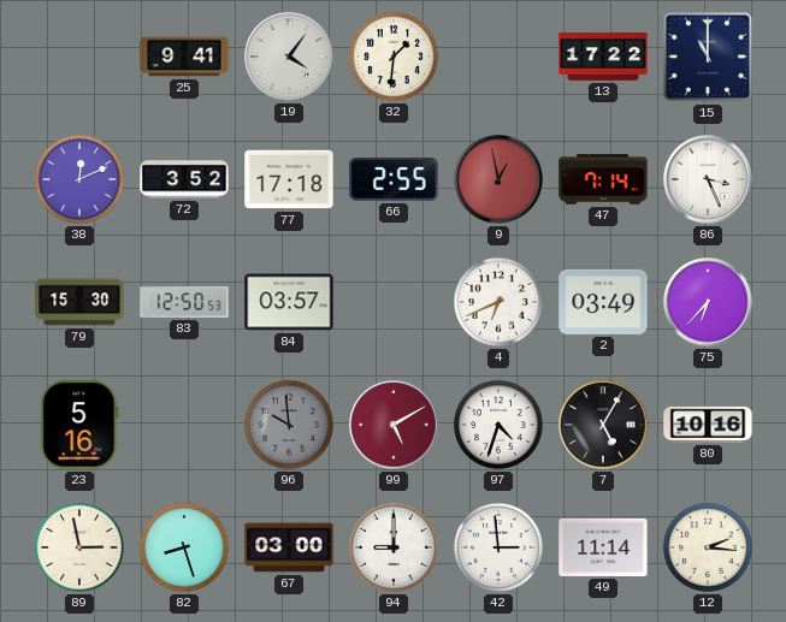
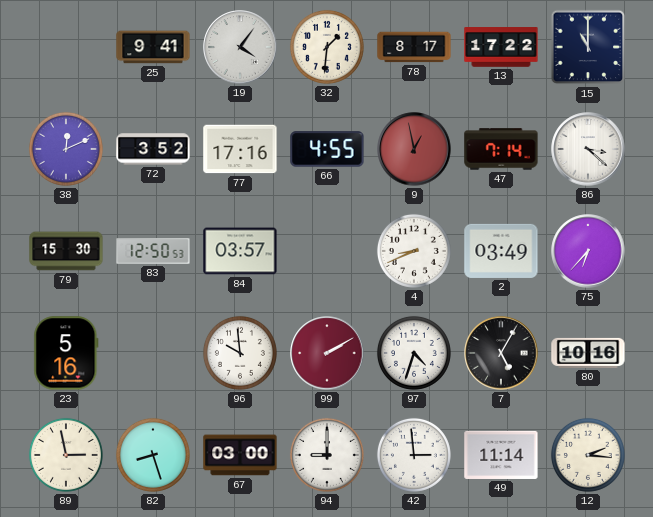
78: none -> 8:17 (414, 47)
77: 17:18 -> 17:16 (240, 149)
66: 2:55 -> 4:55 (327, 149)
86: 3:26 -> 3:22 (588, 149)
4: 6:41 -> 8:41 (414, 251)
96 dial: grey -> white (240, 353)
99: 5:10 -> 2:10 (327, 353)
